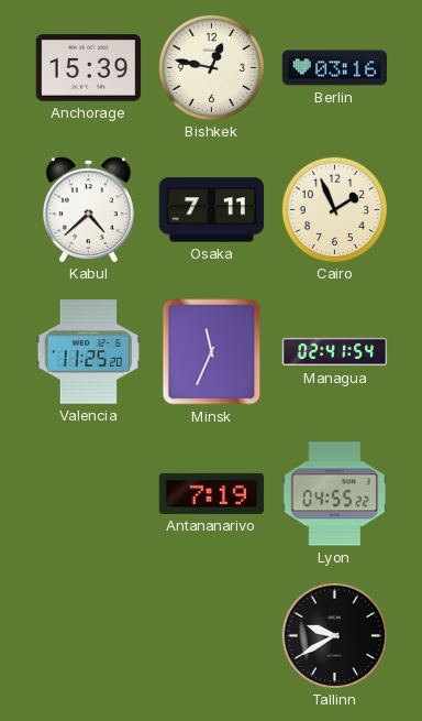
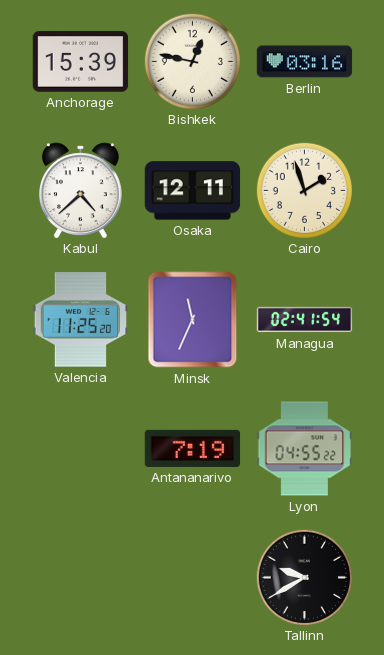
Osaka: 7:11 -> 12:11 (193, 191)
Cairo: 1:56 -> 1:57 (304, 190)
